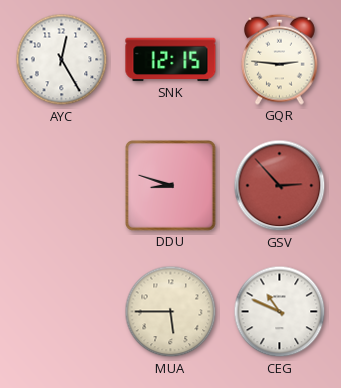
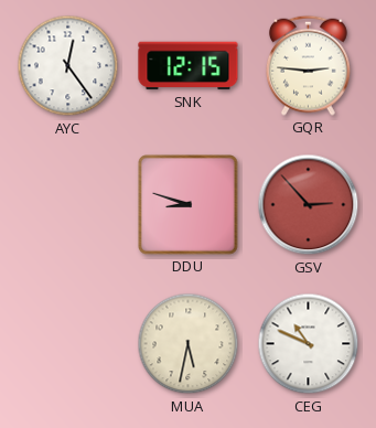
AYC: 12:25 -> 12:24 (68, 66)
MUA: 5:45 -> 5:32 (189, 344)
